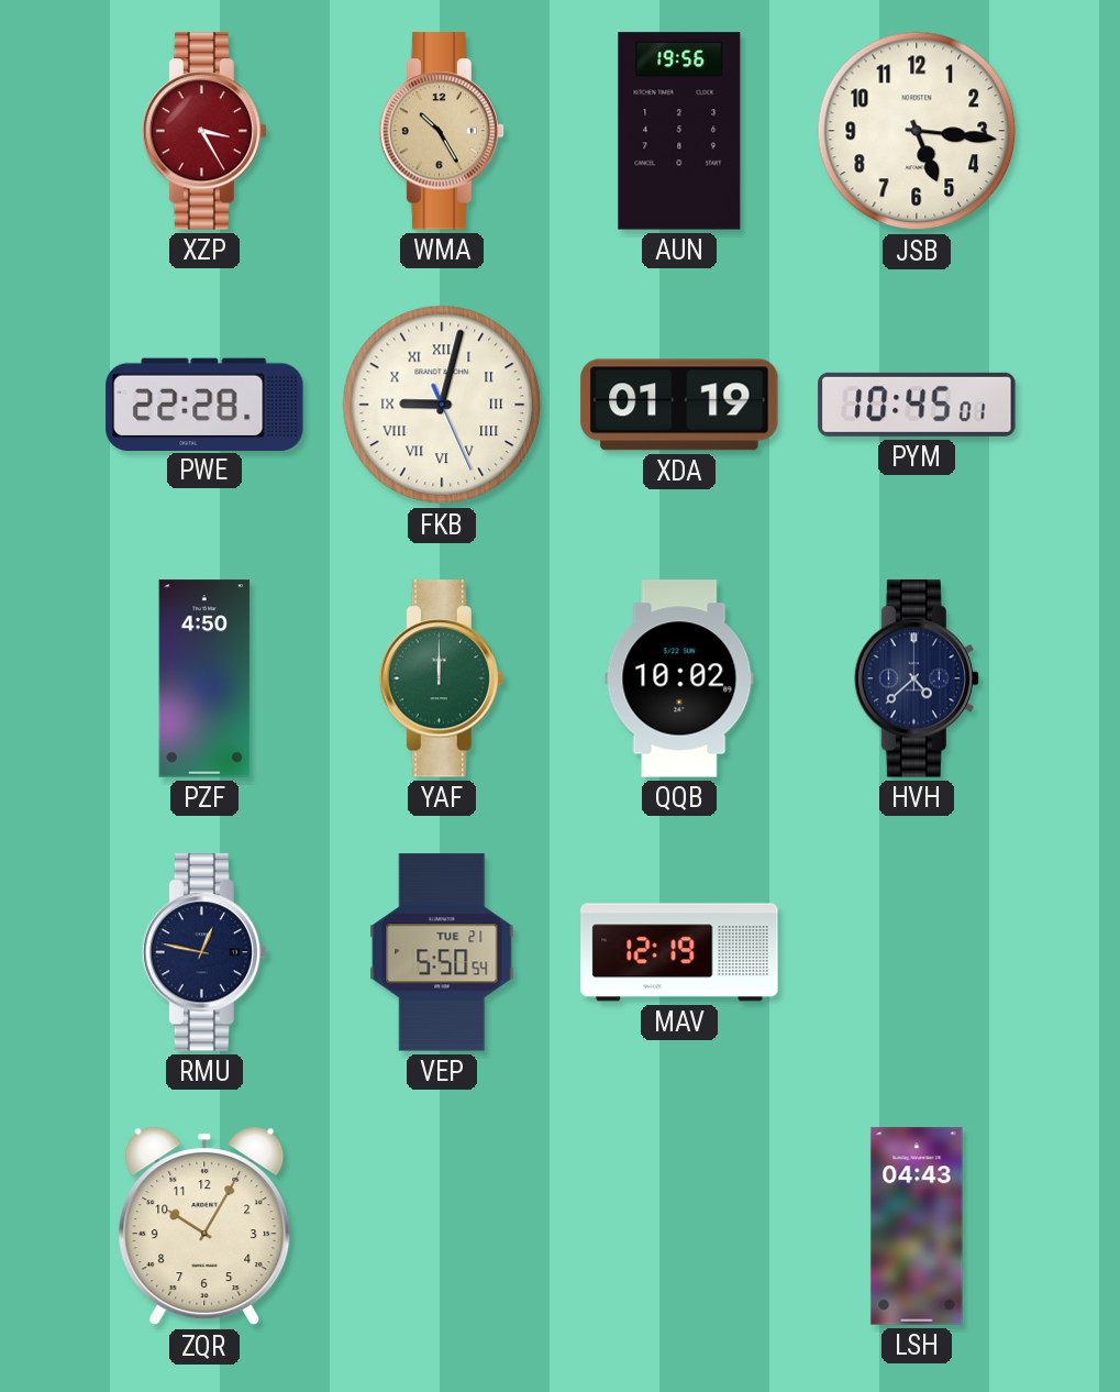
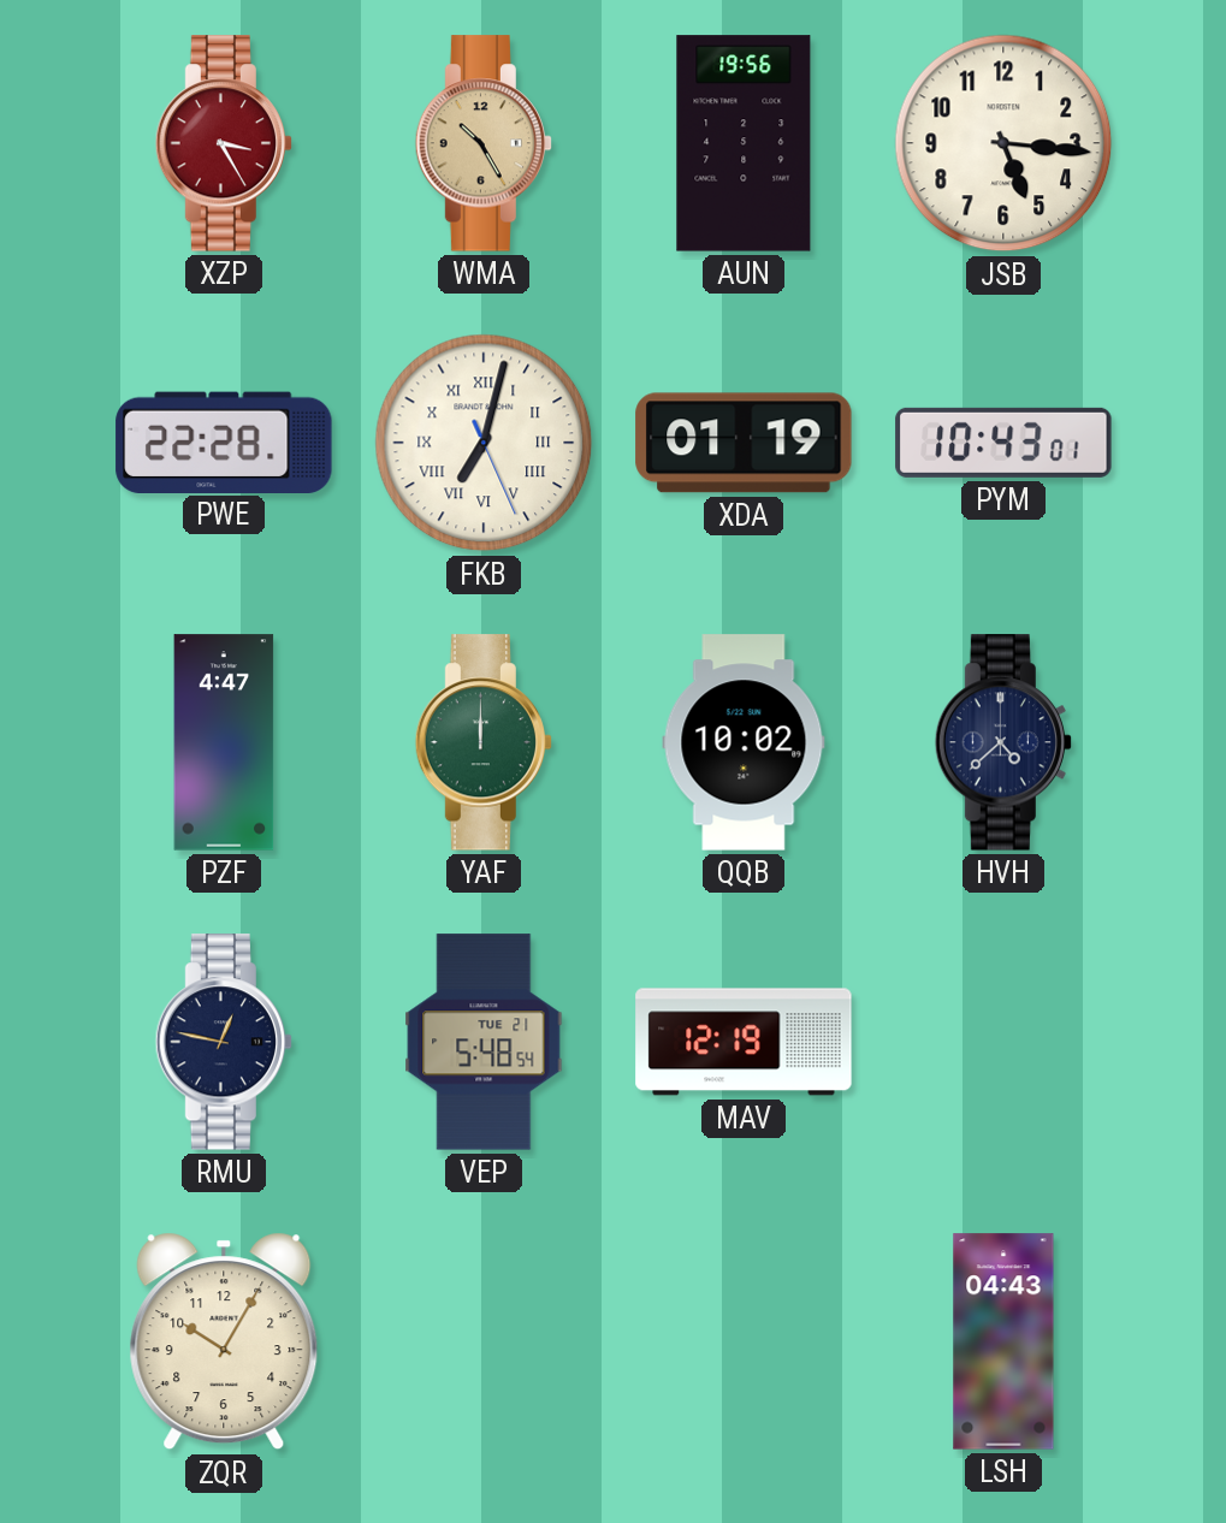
FKB: 9:02 -> 7:02 (484, 443)
PYM: 10:45 -> 10:43 (1003, 443)
PZF: 4:50 -> 4:47 (224, 742)
VEP: 5:50 -> 5:48 (484, 1042)
